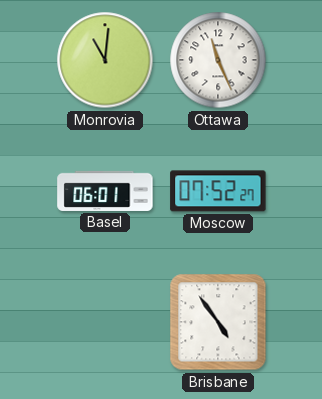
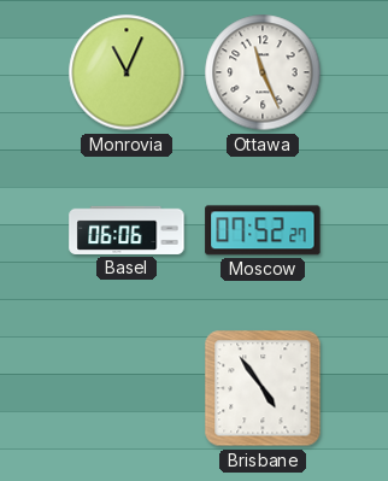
Monrovia: 11:01 -> 11:04 (127, 72)
Basel: 06:01 -> 06:06 (127, 230)
